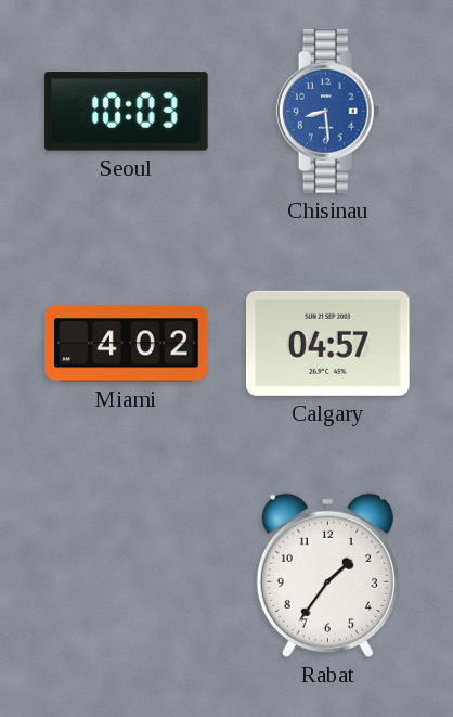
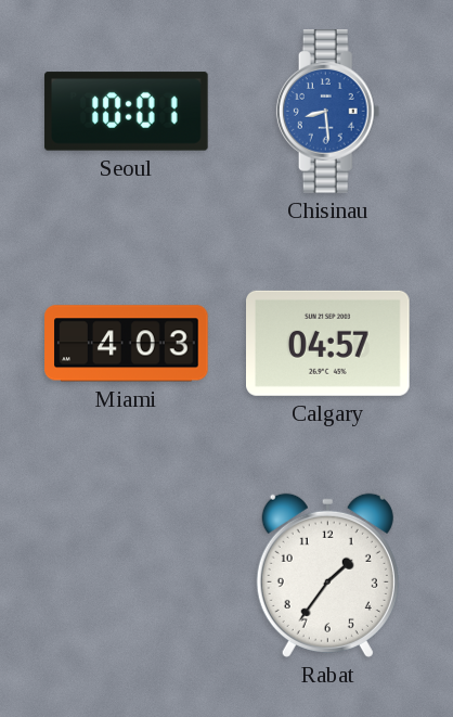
Seoul: 10:03 -> 10:01 (127, 112)
Miami: 4:02 -> 4:03 (127, 344)
